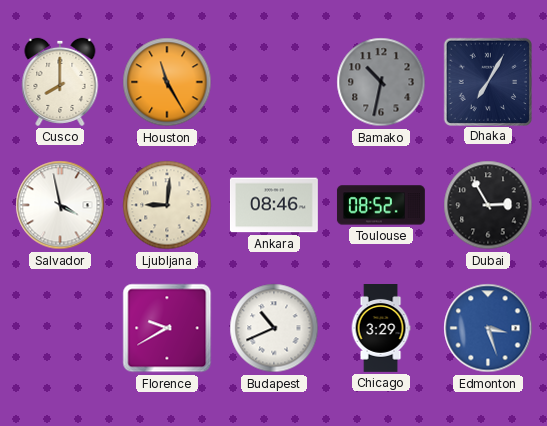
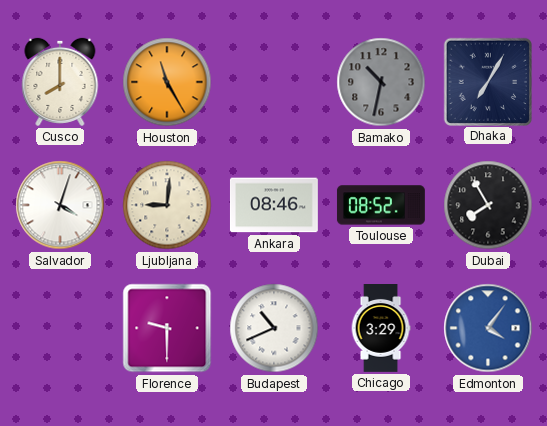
Salvador: 3:58 -> 4:03 (60, 205)
Dubai: 2:55 -> 7:55 (488, 205)
Florence: 9:40 -> 9:30 (167, 328)
Edmonton: 3:27 -> 4:06 (488, 328)
